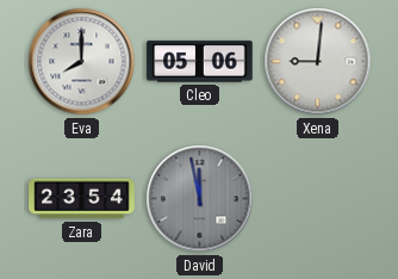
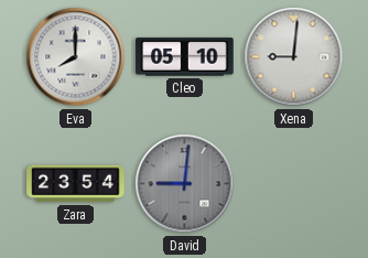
Cleo: 05:06 -> 05:10 (185, 57)
David: 11:58 -> 9:01 (185, 184)
